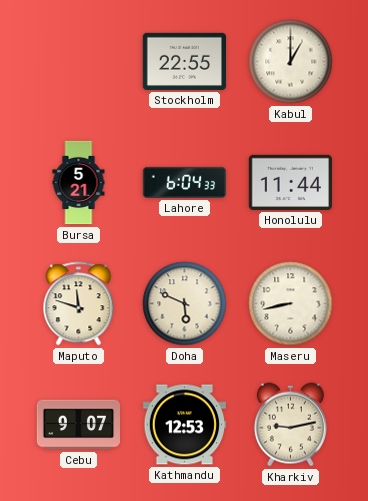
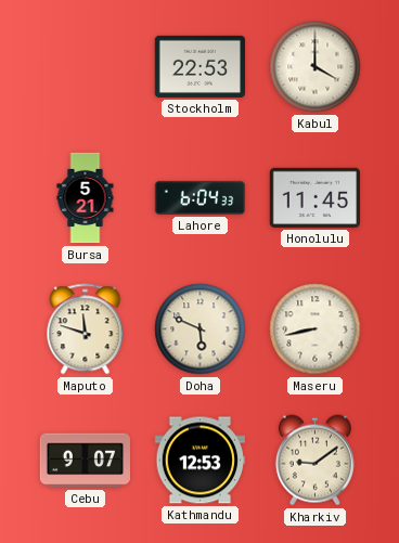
Stockholm: 22:55 -> 22:53 (200, 66)
Kabul: 1:00 -> 4:00 (316, 67)
Honolulu: 11:44 -> 11:45 (314, 197)
Kharkiv: 9:13 -> 9:09 (314, 461)
